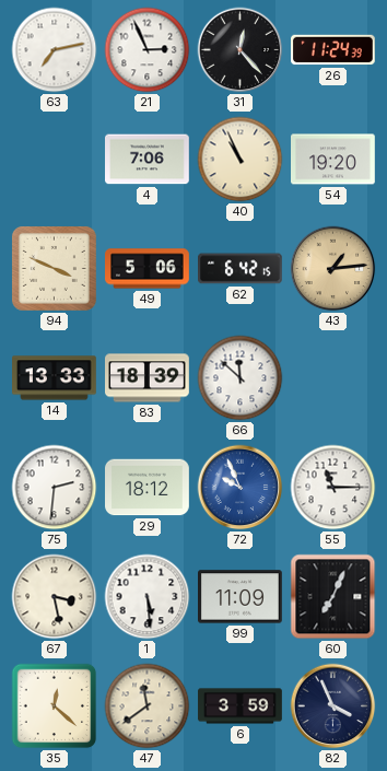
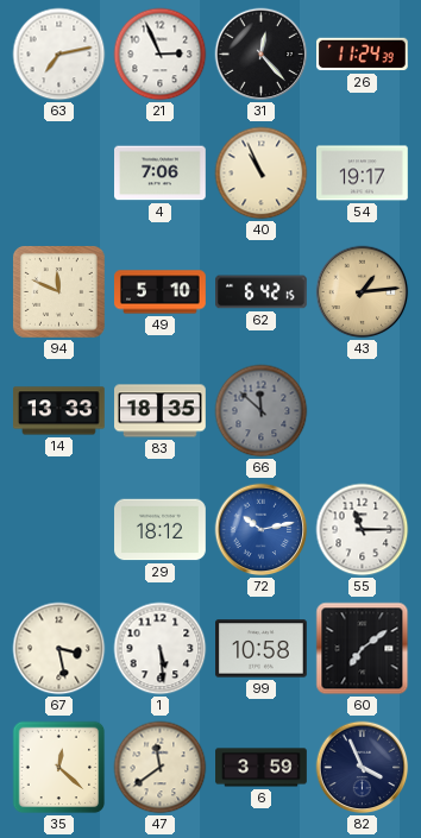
54: 19:20 -> 19:17 (363, 174)
94: 3:49 -> 11:49 (58, 291)
49: 5:06 -> 5:10 (161, 292)
83: 18:39 -> 18:35 (161, 411)
66 dial: white -> grey (262, 411)
75: 2:31 -> none (55, 488)
72: 9:56 -> 10:13 (262, 530)
99: 11:09 -> 10:58 (262, 649)
60: 7:04 -> 7:09 (363, 649)
